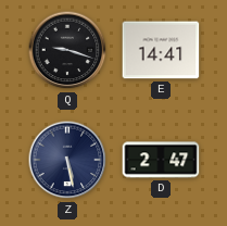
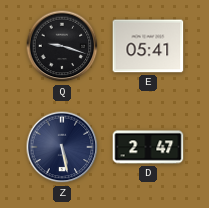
E: 14:41 -> 05:41 (148, 46)
